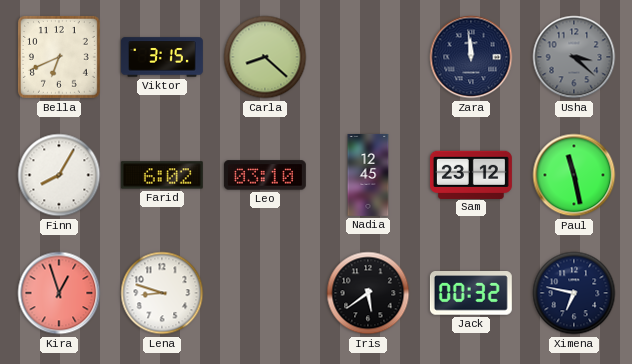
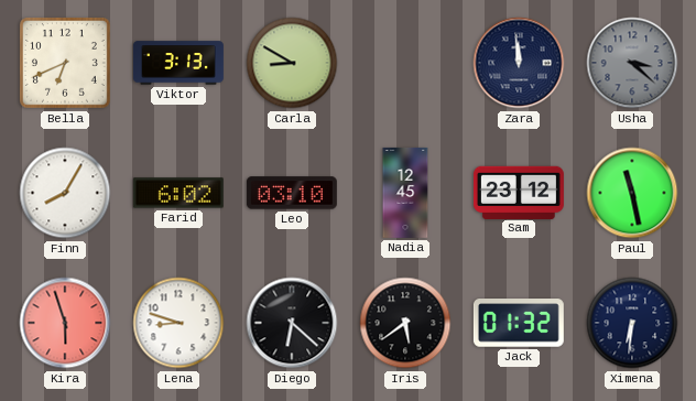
Viktor: 3:15 -> 3:13 (178, 63)
Carla: 8:22 -> 8:50 (292, 63)
Kira: 12:57 -> 5:57 (65, 323)
Diego: none -> 6:22 (292, 323)
Jack: 00:32 -> 01:32 (519, 324)
Ximena: 6:47 -> 6:31 (632, 323)
